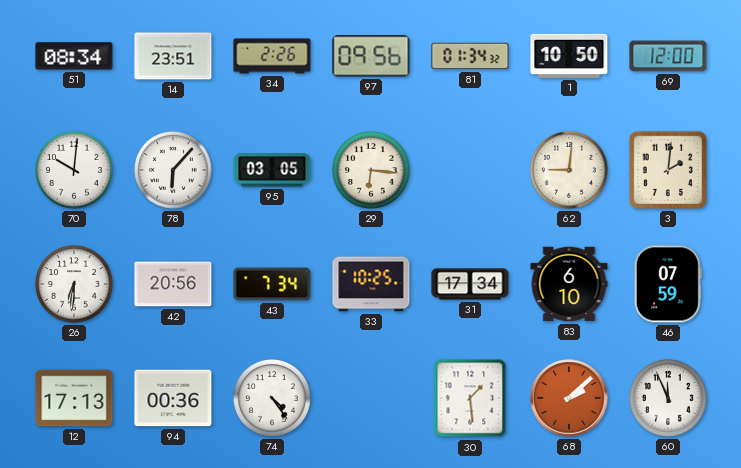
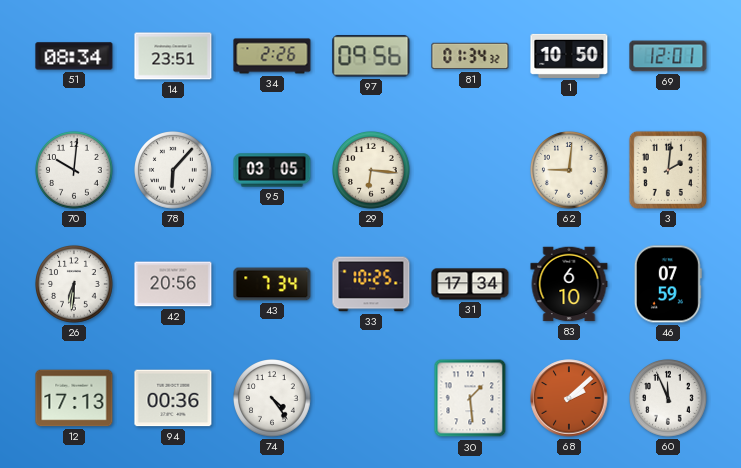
69: 12:00 -> 12:01 (668, 56)
